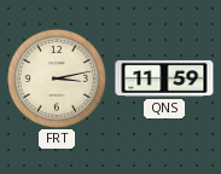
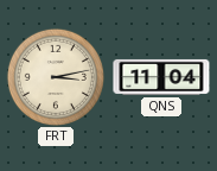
QNS: 11:59 -> 11:04 (161, 77)
